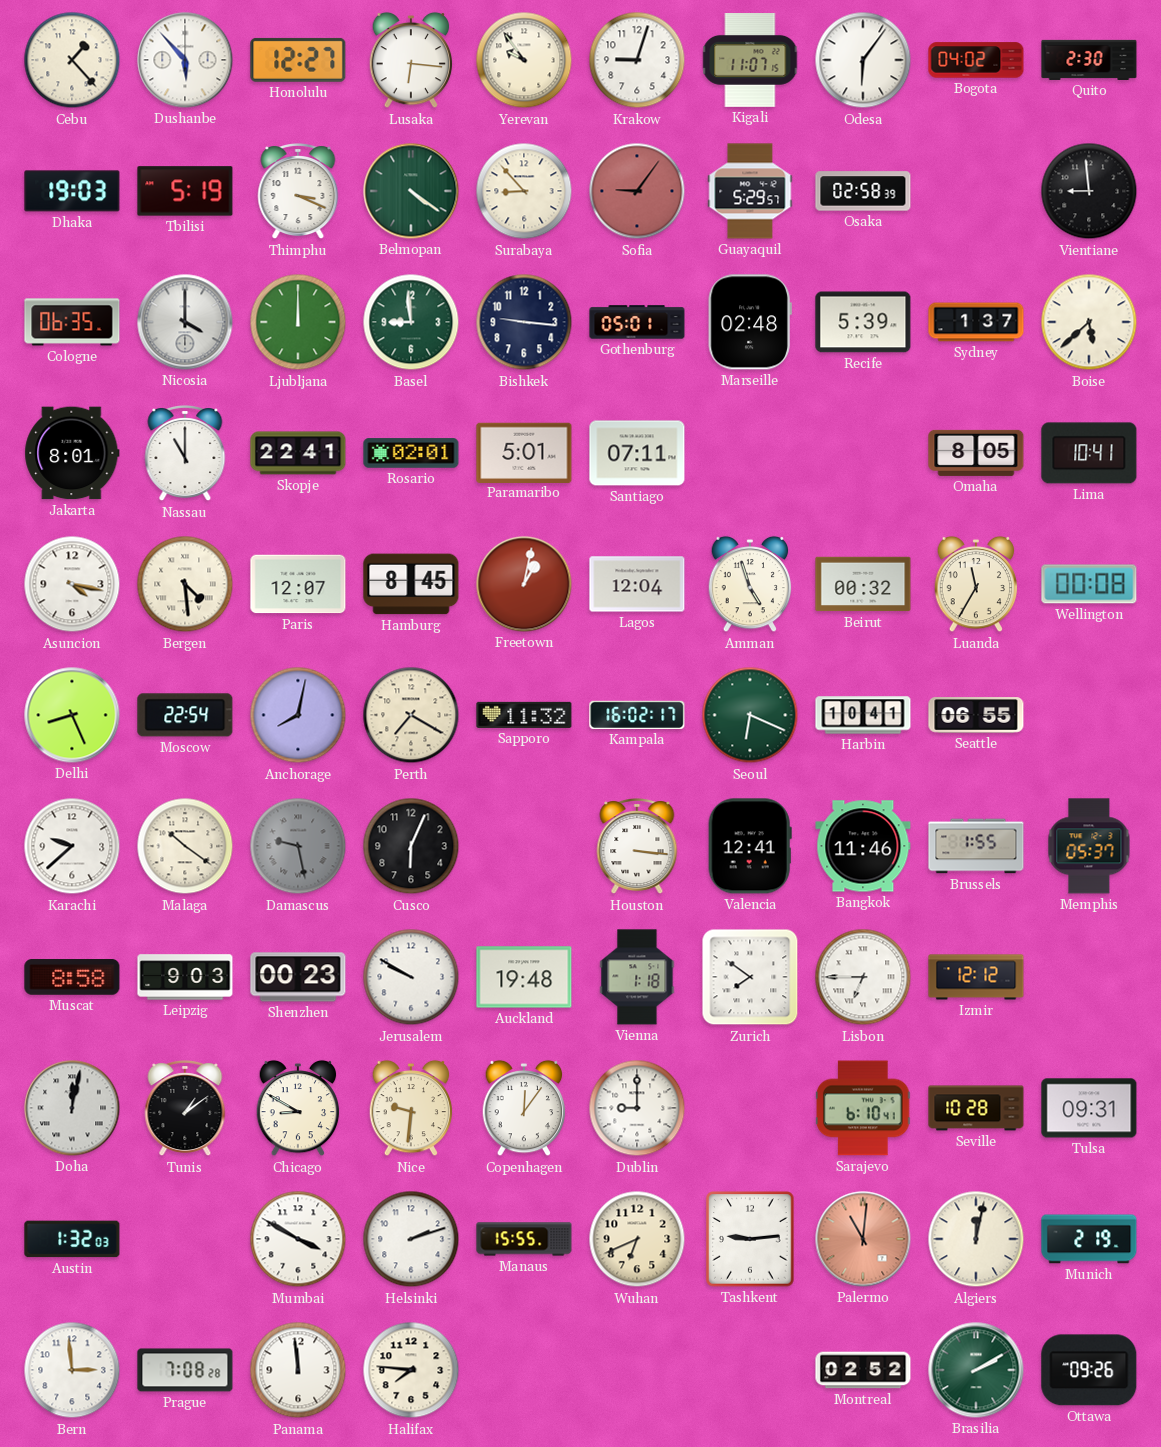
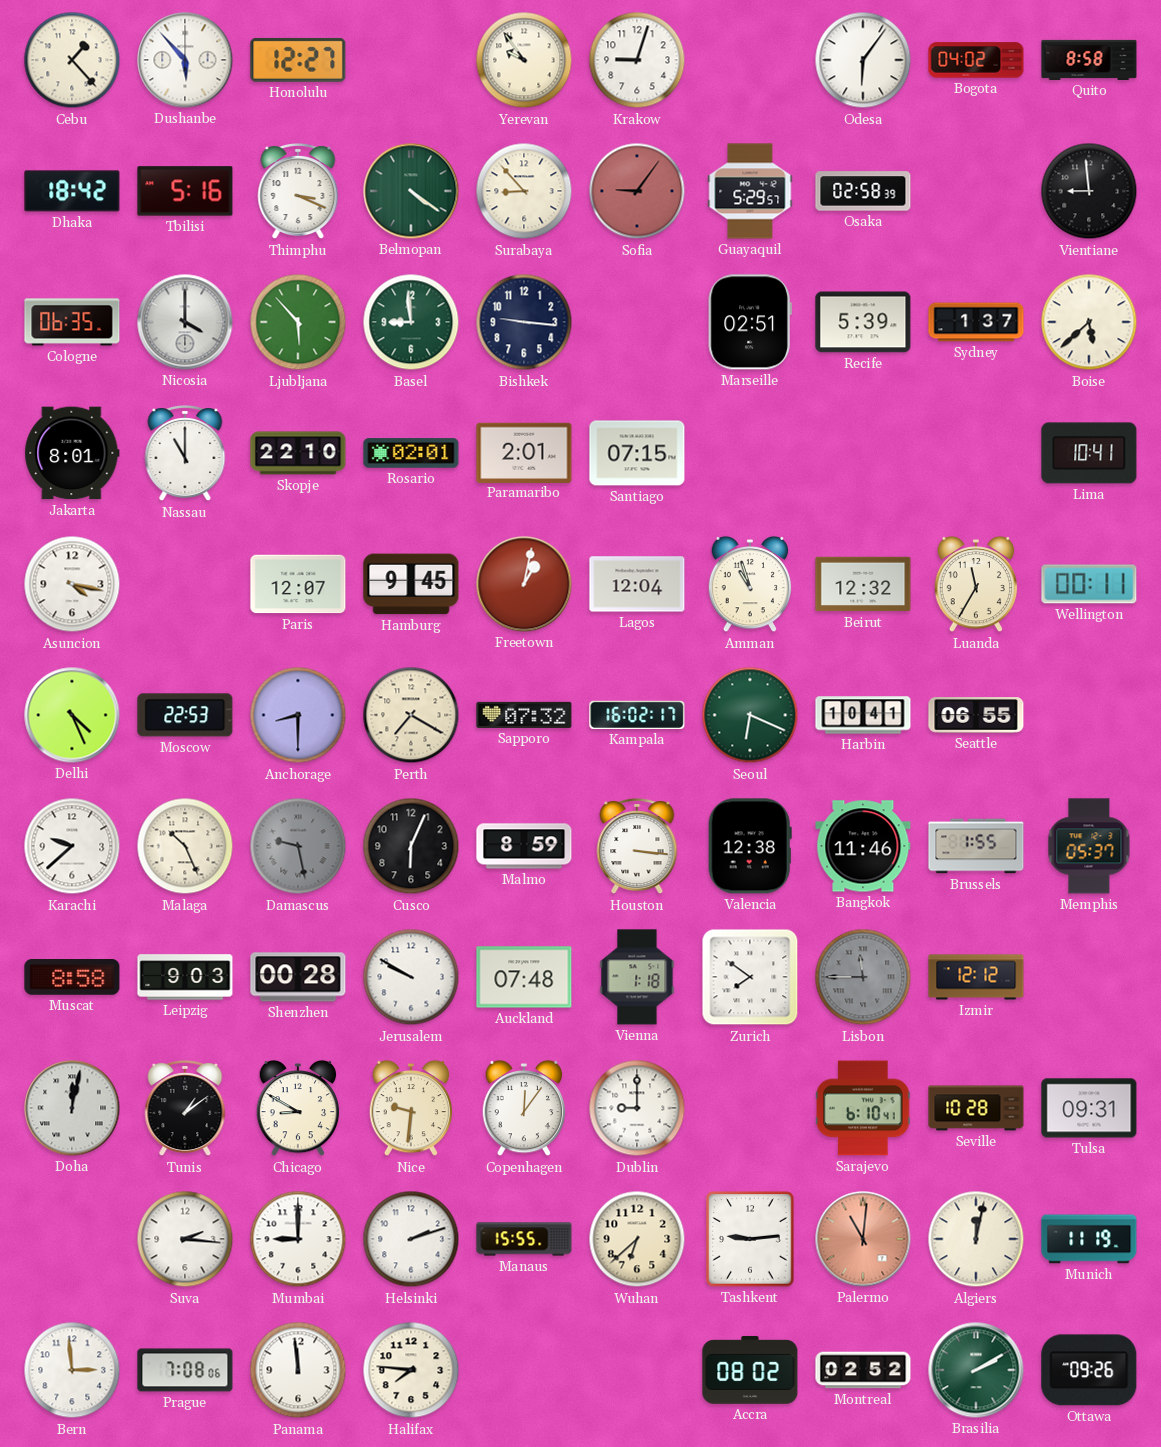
Lusaka: 6:16 -> none (411, 60)
Kigali: 11:07 -> none (750, 61)
Quito: 2:30 -> 8:58 (1089, 60)
Dhaka: 19:03 -> 18:42 (72, 191)
Tbilisi: 5:19 -> 5:16 (185, 191)
Ljubljana: 12:00 -> 5:53 (298, 322)
Gothenburg: 05:01 -> none (637, 322)
Marseille: 02:48 -> 02:51 (750, 322)
Skopje: 22:41 -> 22:10 (298, 453)
Paramaribo: 5:01 -> 2:01 (524, 452)
Santiago: 07:11 -> 07:15 (637, 453)
Omaha: 8:05 -> none (976, 453)
Bergen: 4:29 -> none (185, 584)
Hamburg: 8:45 -> 9:45 (411, 584)
Amman: 4:57 -> 10:57 (750, 584)
Beirut: 00:32 -> 12:32 (863, 584)
Wellington: 00:08 -> 00:11 (1089, 584)
Delhi: 8:26 -> 4:26 (72, 715)
Moscow: 22:54 -> 22:53 (185, 715)
Anchorage: 8:02 -> 8:30 (298, 715)
Sapporo: 11:32 -> 07:32 (524, 715)
Malaga: 10:21 -> 10:26 (185, 846)
Malmo: none -> 8:59 (524, 846)
Valencia: 12:41 -> 12:38 (750, 846)
Shenzhen: 00:23 -> 00:28 (298, 977)
Auckland: 19:48 -> 07:48 (524, 977)
Lisbon: 6:45 -> 11:45 (863, 977)
Lisbon dial: white -> grey (863, 977)
Austin: 1:32 -> none (72, 1239)
Suva: none -> 2:16 (185, 1239)
Mumbai: 3:50 -> 9:00 (298, 1239)
Wuhan: 6:41 -> 6:38 (637, 1239)
Munich: 2:19 -> 11:19 (1089, 1239)
Prague: 7:08:28 -> 7:08:06 (185, 1370)
Accra: none -> 08:02 (750, 1370)
